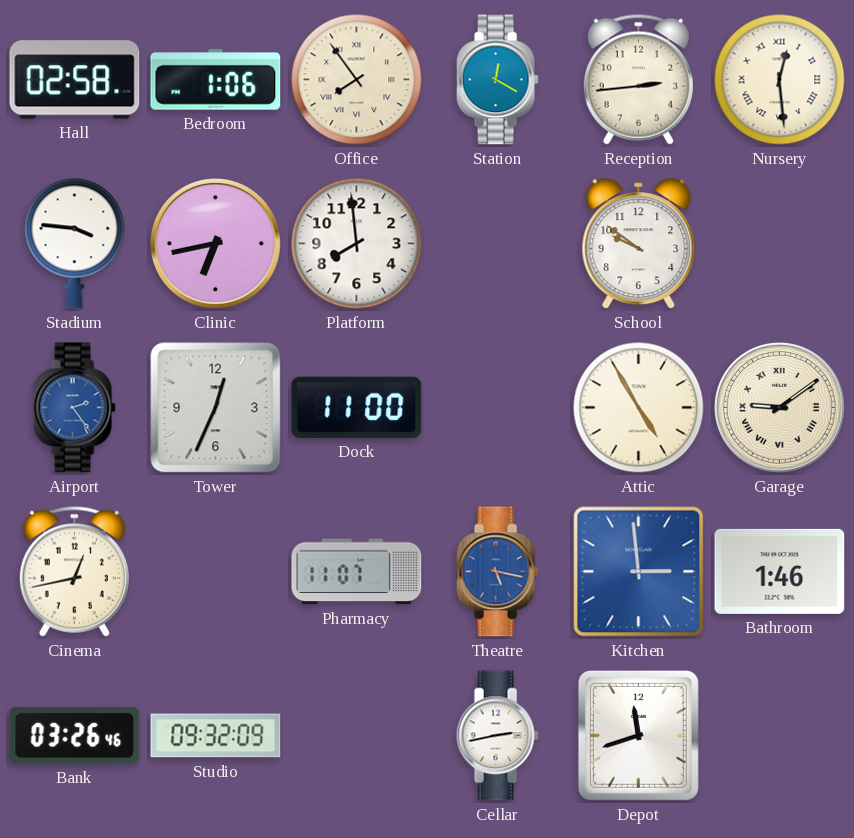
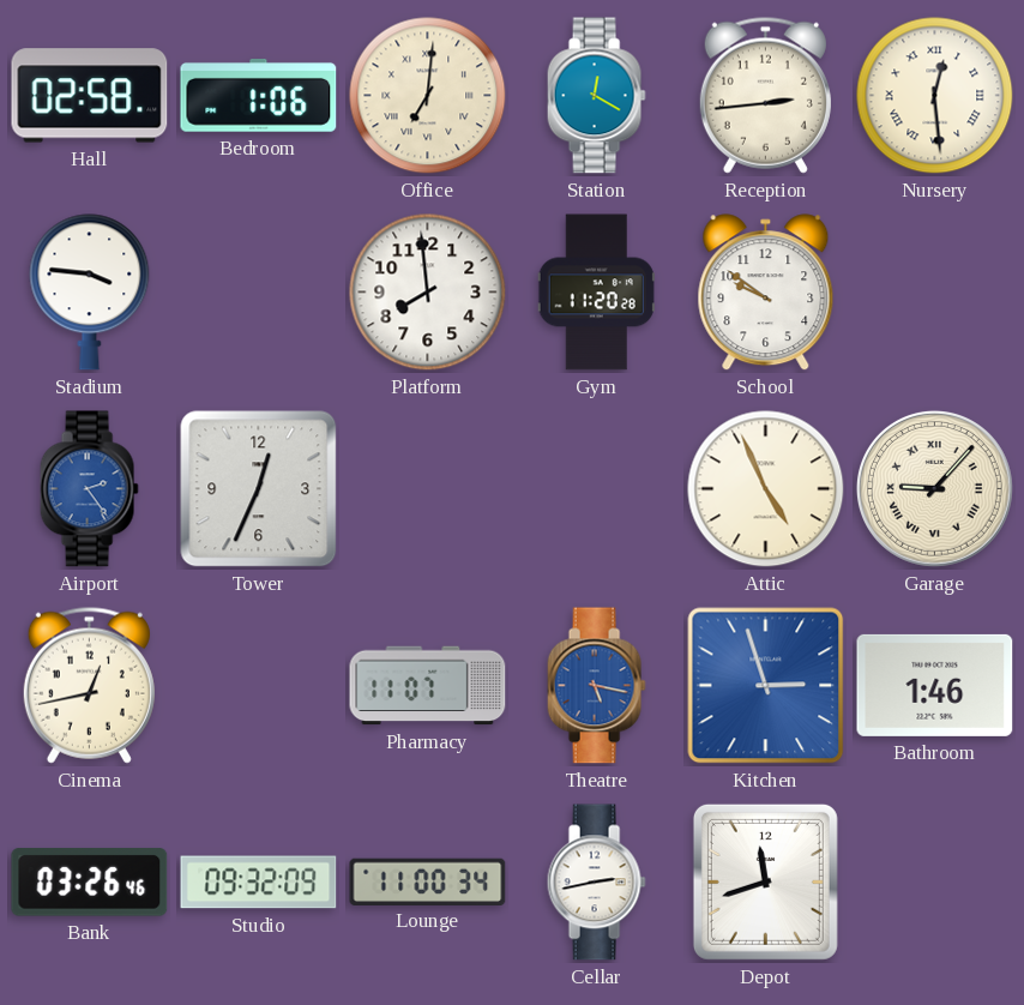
Office: 7:54 -> 7:01 (428, 96)
Clinic: 6:43 -> none (216, 244)
Gym: none -> 11:20 (596, 293)
Dock: 11:00 -> none (357, 407)
Attic: 4:55 -> 4:56 (766, 489)
Garage: 9:09 -> 9:07 (935, 489)
Kitchen: 2:59 -> 2:57 (766, 686)
Lounge: none -> 11:00 (428, 881)
